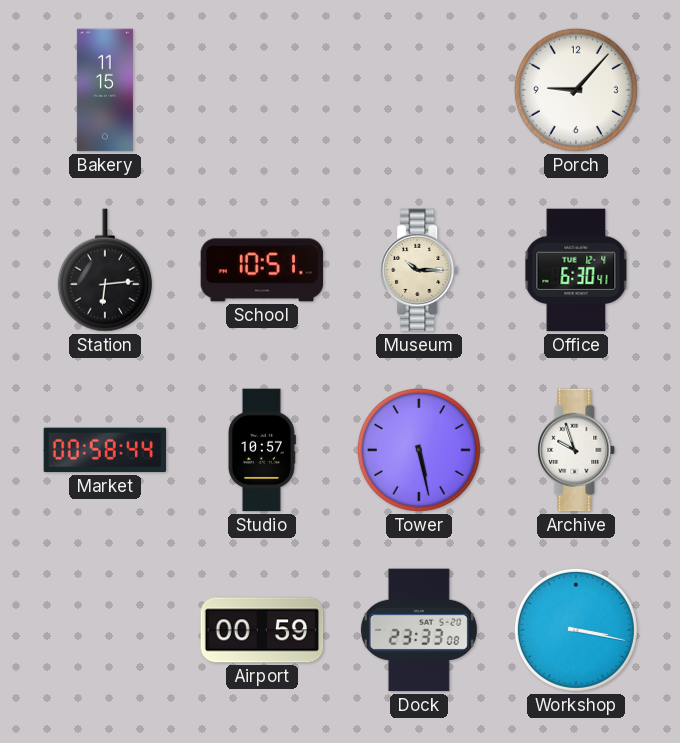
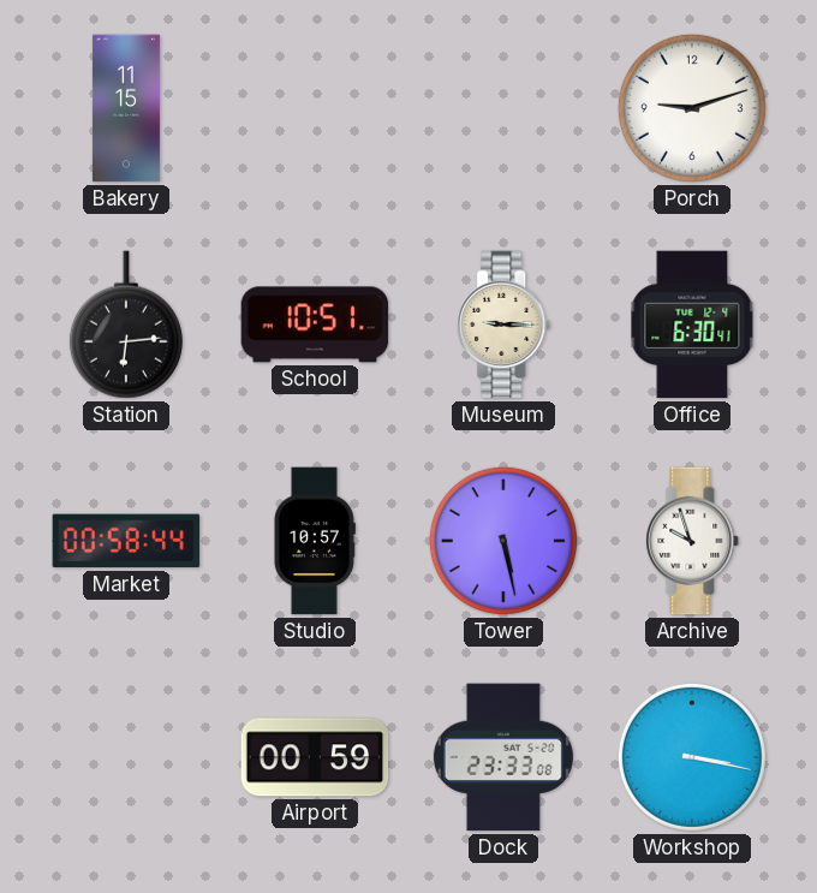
Porch: 9:07 -> 9:12 (692, 108)
Museum: 10:15 -> 9:15 (505, 325)
